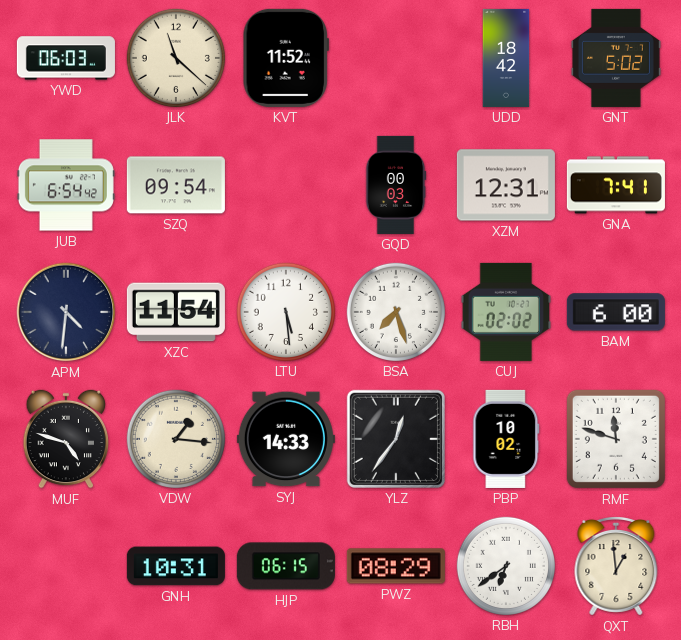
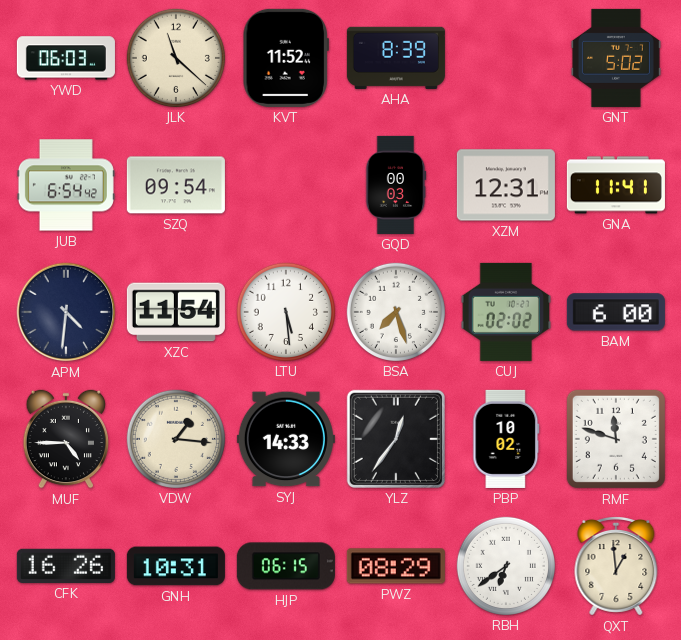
AHA: none -> 8:39 (396, 58)
UDD: 18:42 -> none (506, 58)
GNA: 7:41 -> 11:41 (616, 185)
MUF: 4:48 -> 4:45 (65, 439)
CFK: none -> 16:26 (66, 566)
